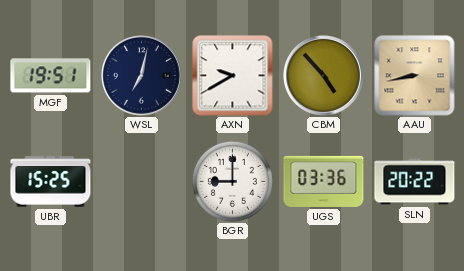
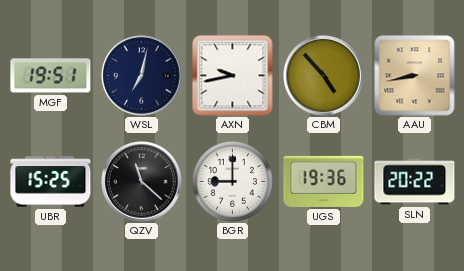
AXN: 9:40 -> 9:43 (233, 76)
QZV: none -> 11:22 (142, 182)
UGS: 03:36 -> 19:36 (324, 181)
